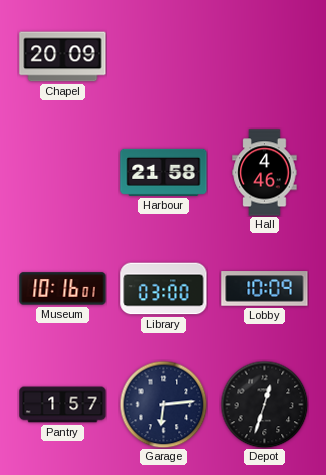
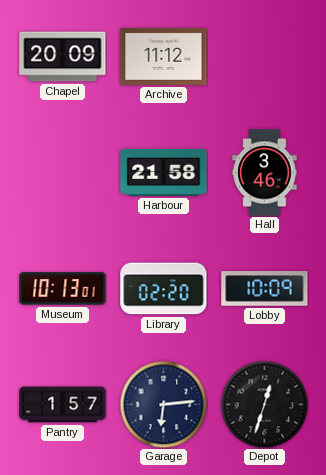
Archive: none -> 11:12 (164, 56)
Hall: 4:46 -> 3:46 (265, 173)
Museum: 10:16 -> 10:13 (63, 289)
Library: 03:00 -> 02:20 (164, 289)
